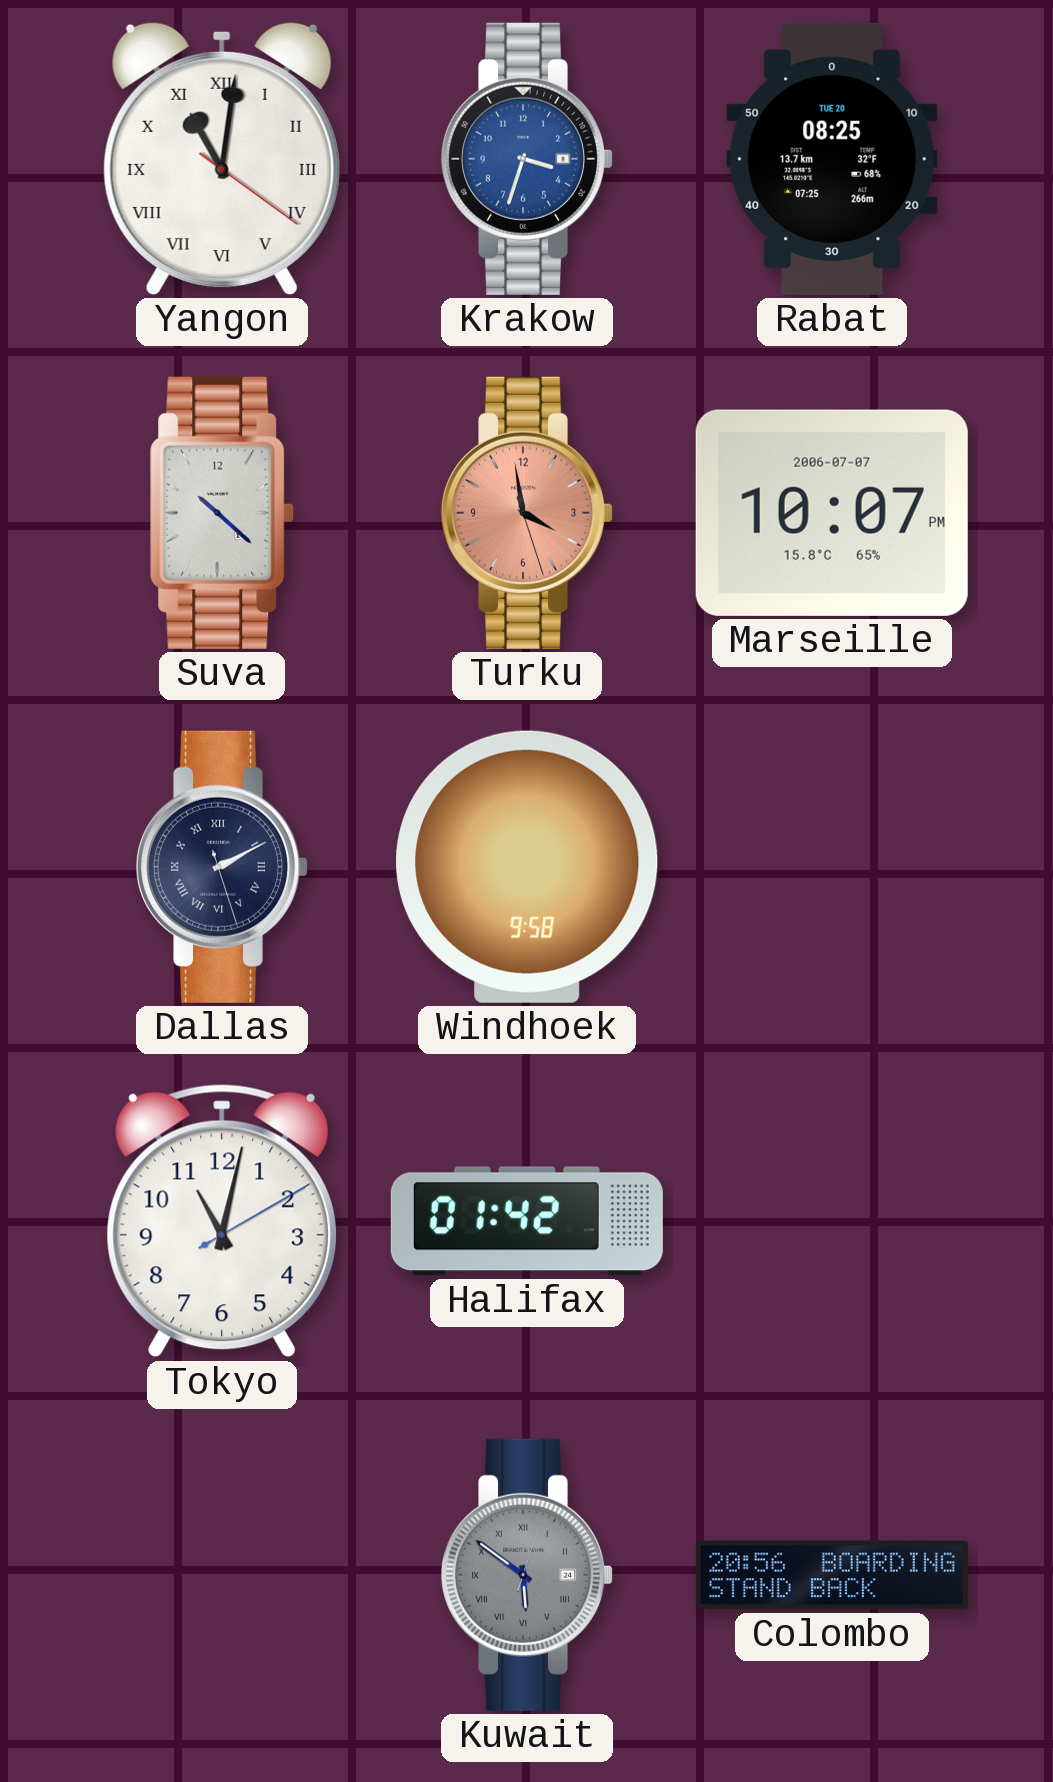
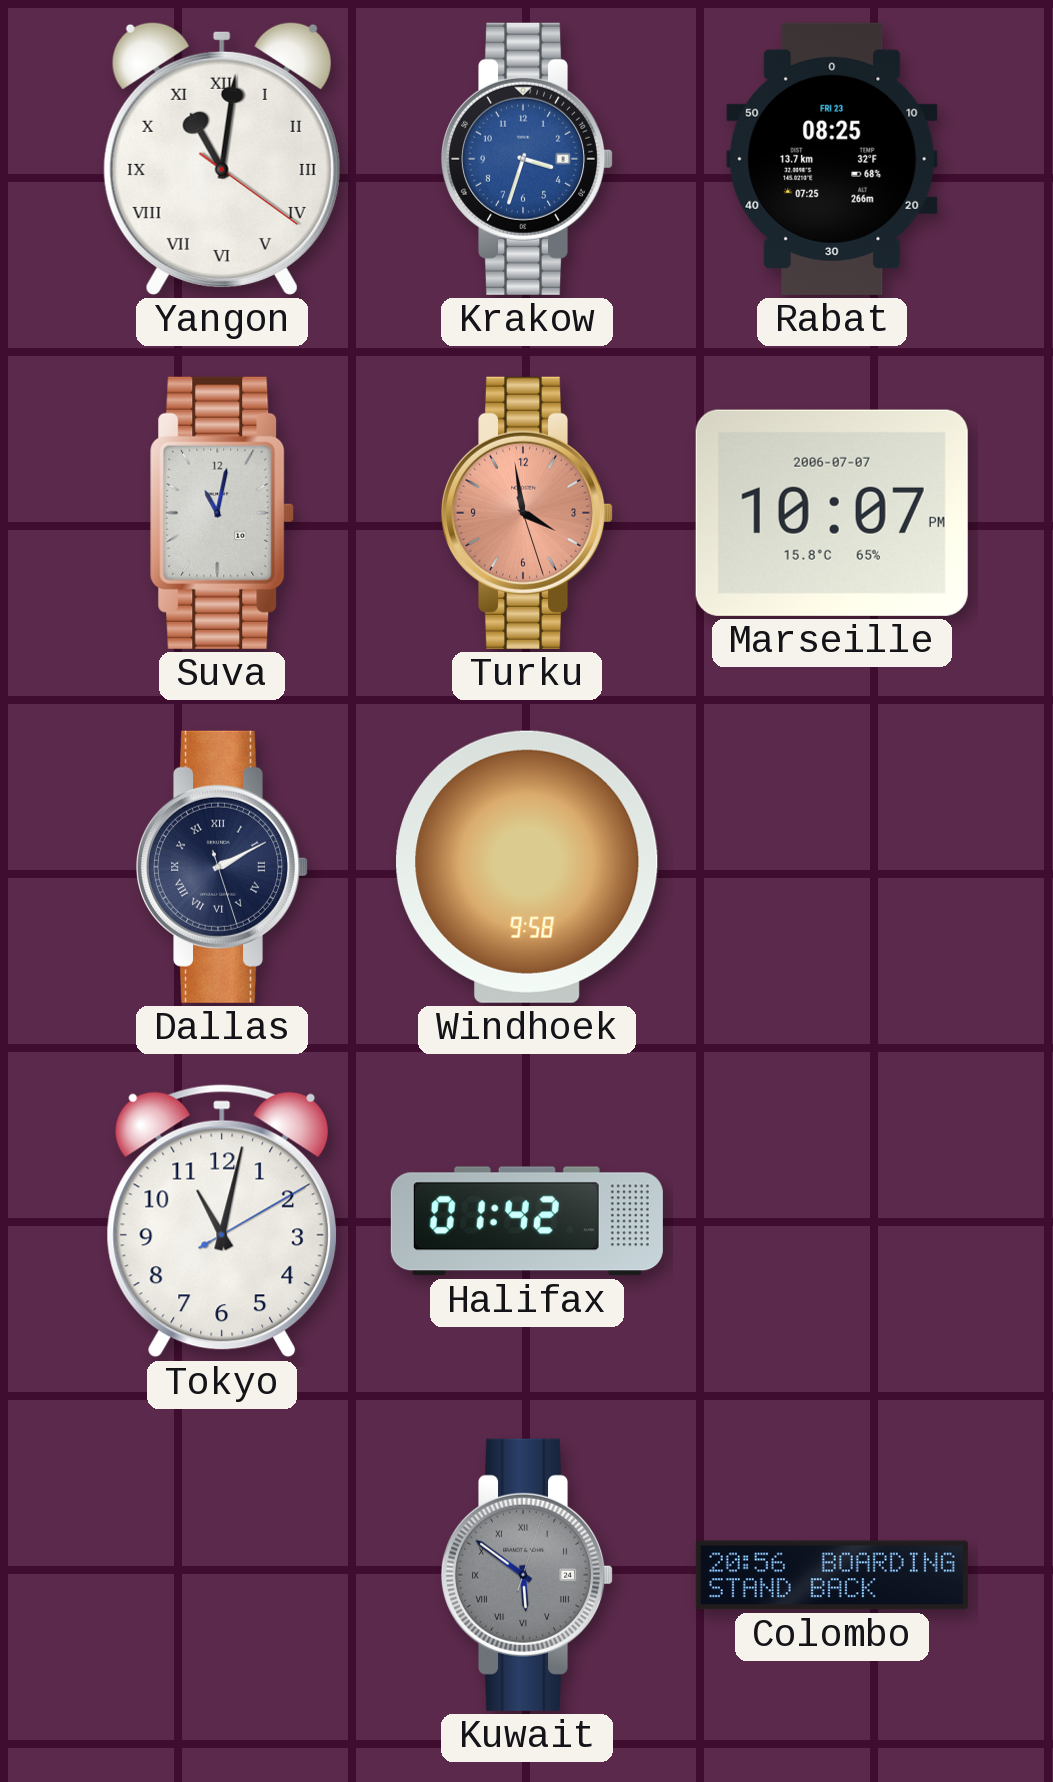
Rabat date: TUE 20 -> FRI 23 (832, 159)
Suva: 10:22 -> 11:02 (222, 513)
